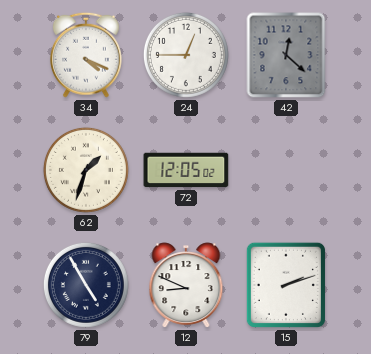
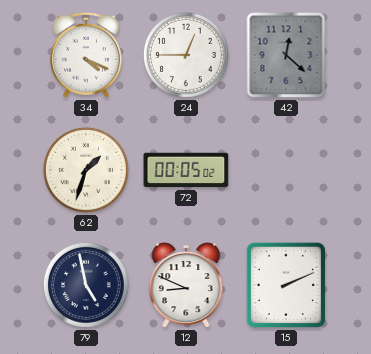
72: 12:05 -> 00:05 (186, 170)
79: 4:55 -> 4:58 (86, 285)
15: 2:12 -> 2:11 (286, 285)
